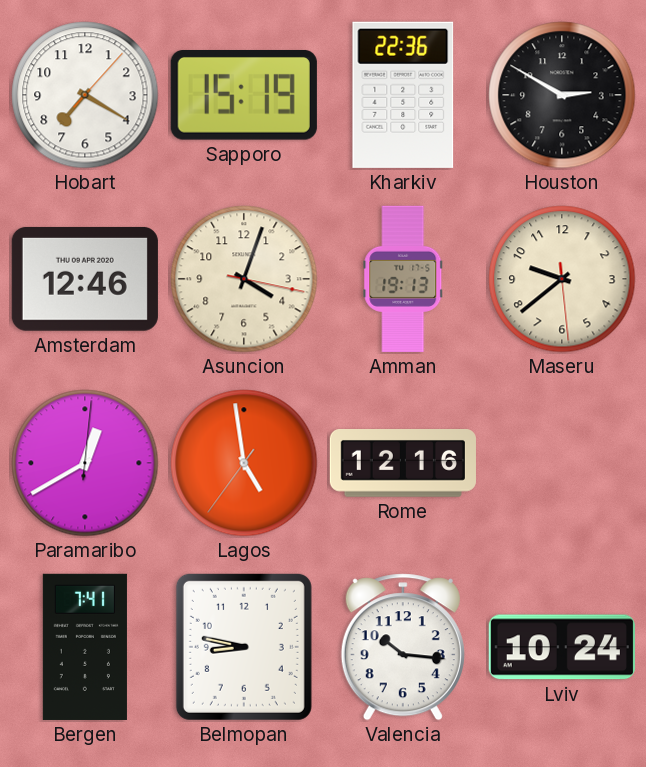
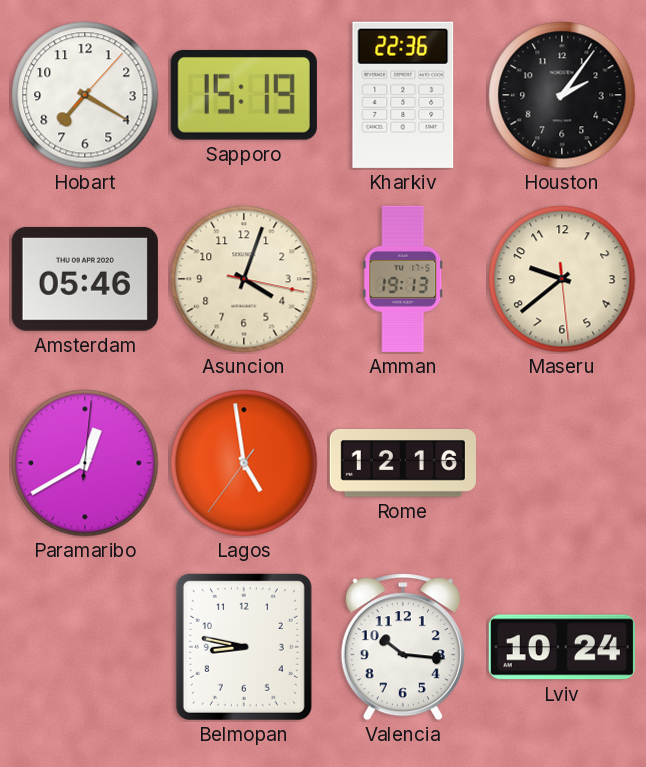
Houston: 2:50 -> 2:06 (562, 95)
Amsterdam: 12:46 -> 05:46 (85, 279)
Bergen: 7:41 -> none (85, 647)
